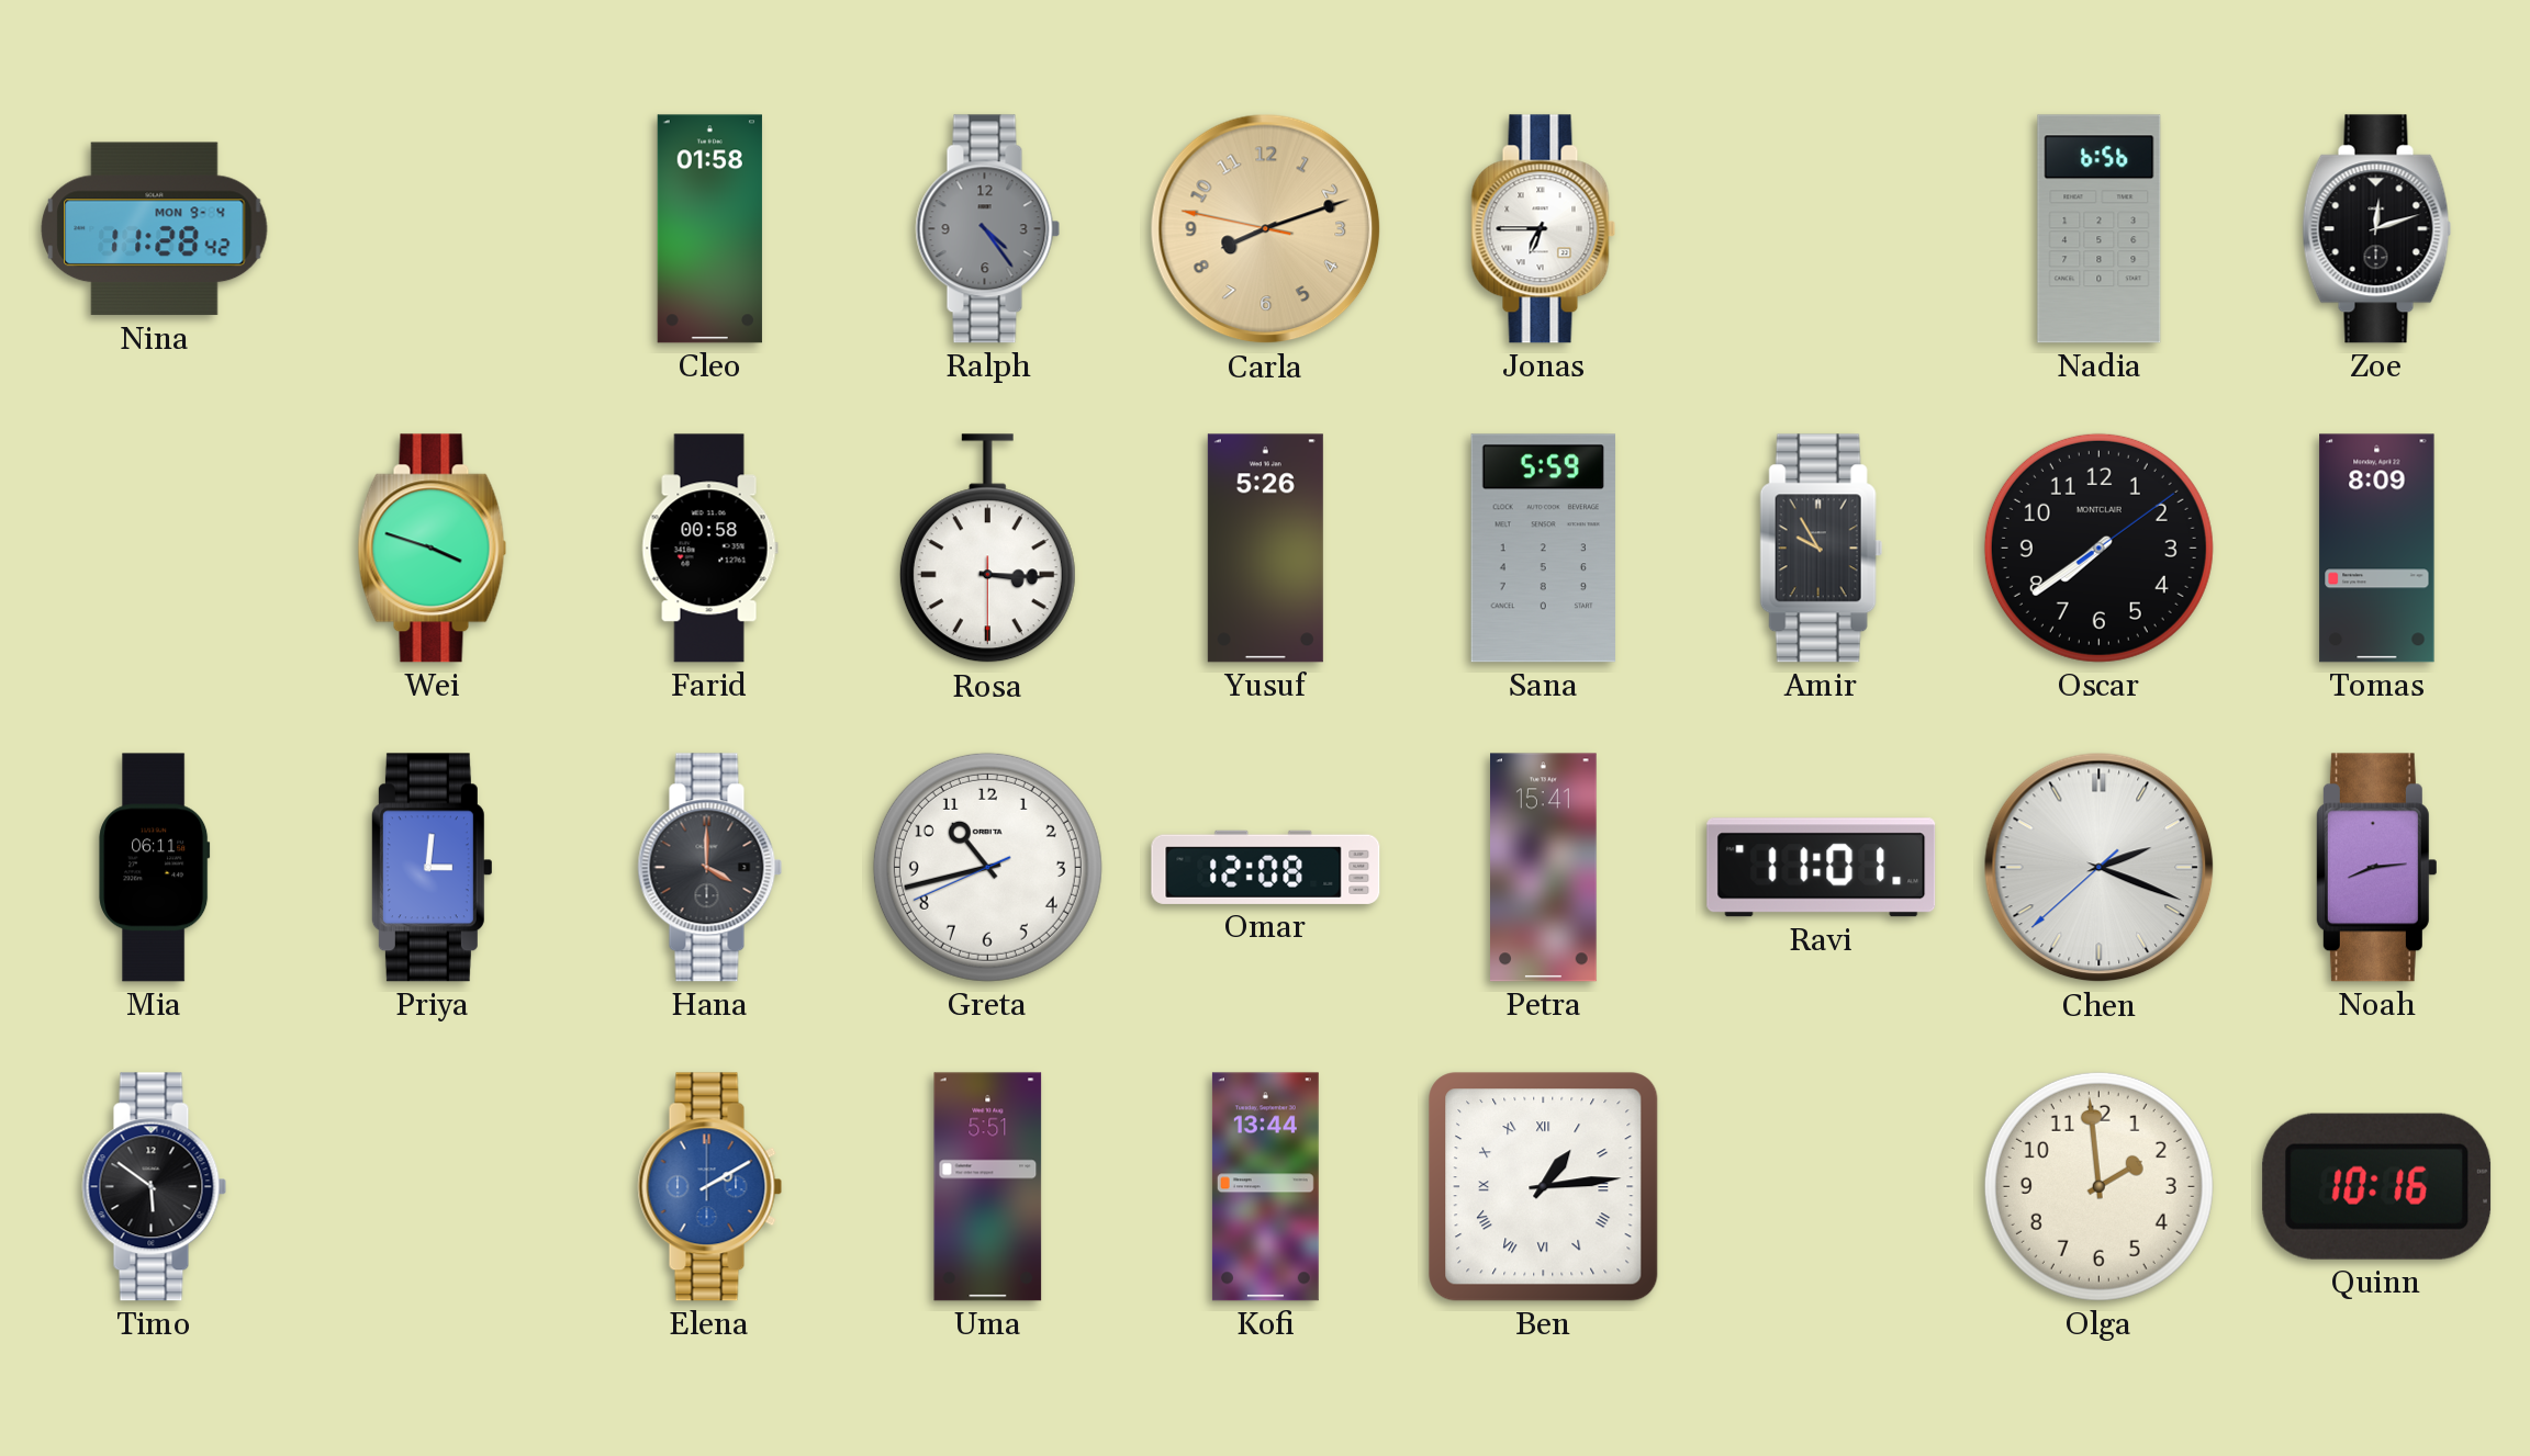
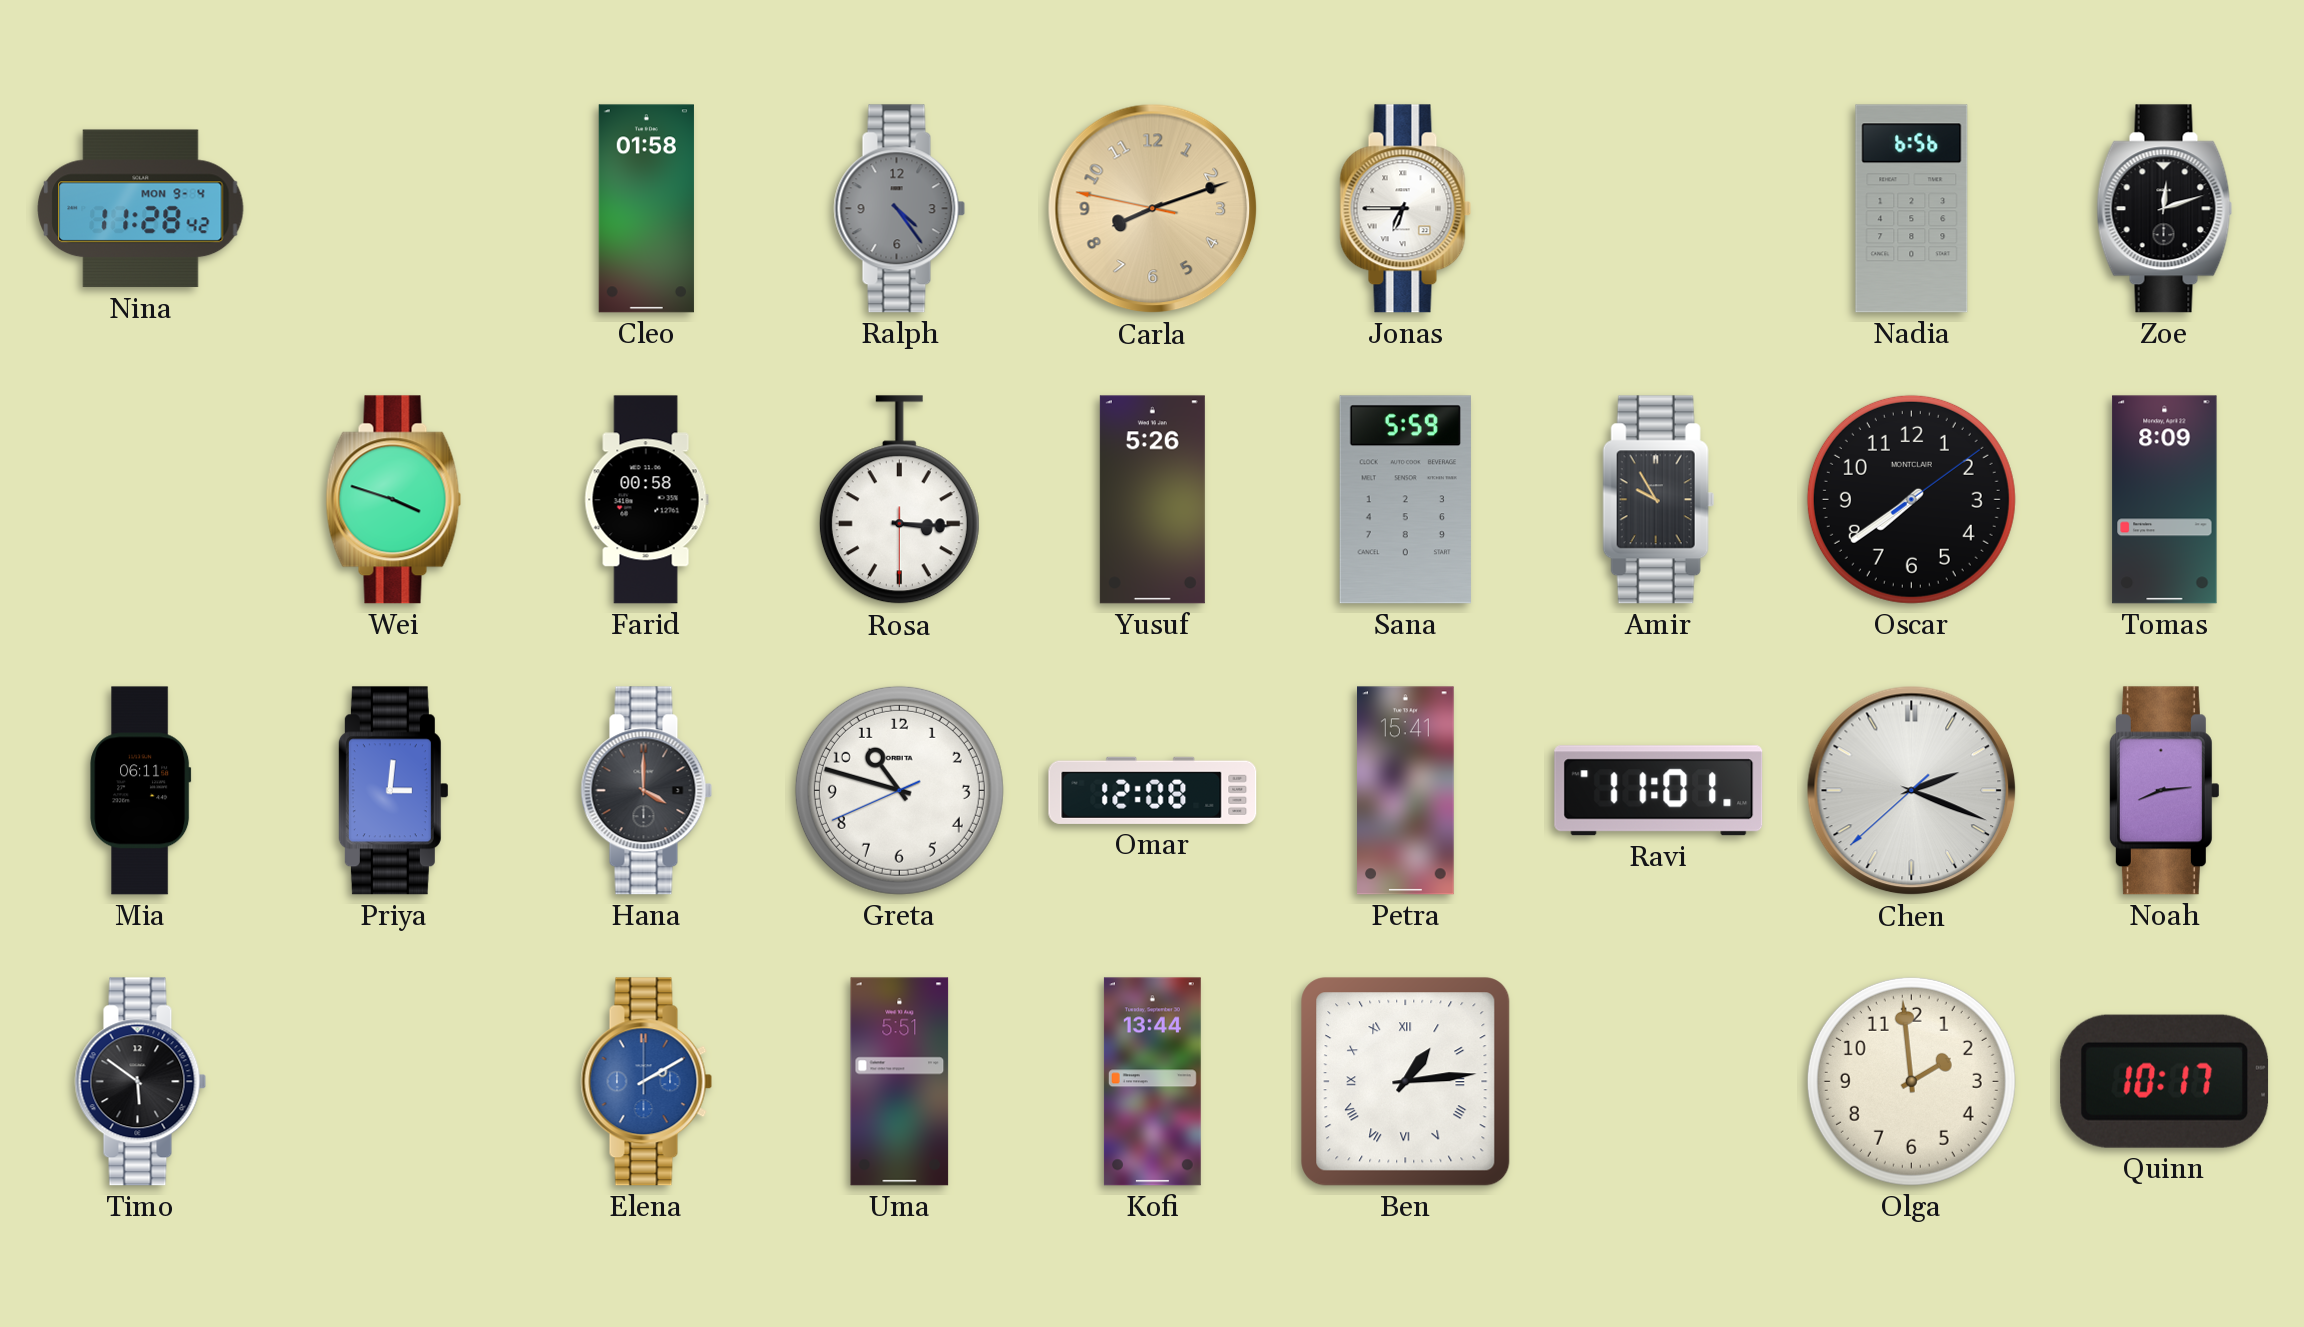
Greta: 10:42 -> 10:47 (899, 790)
Quinn: 10:16 -> 10:17 (2165, 1081)
